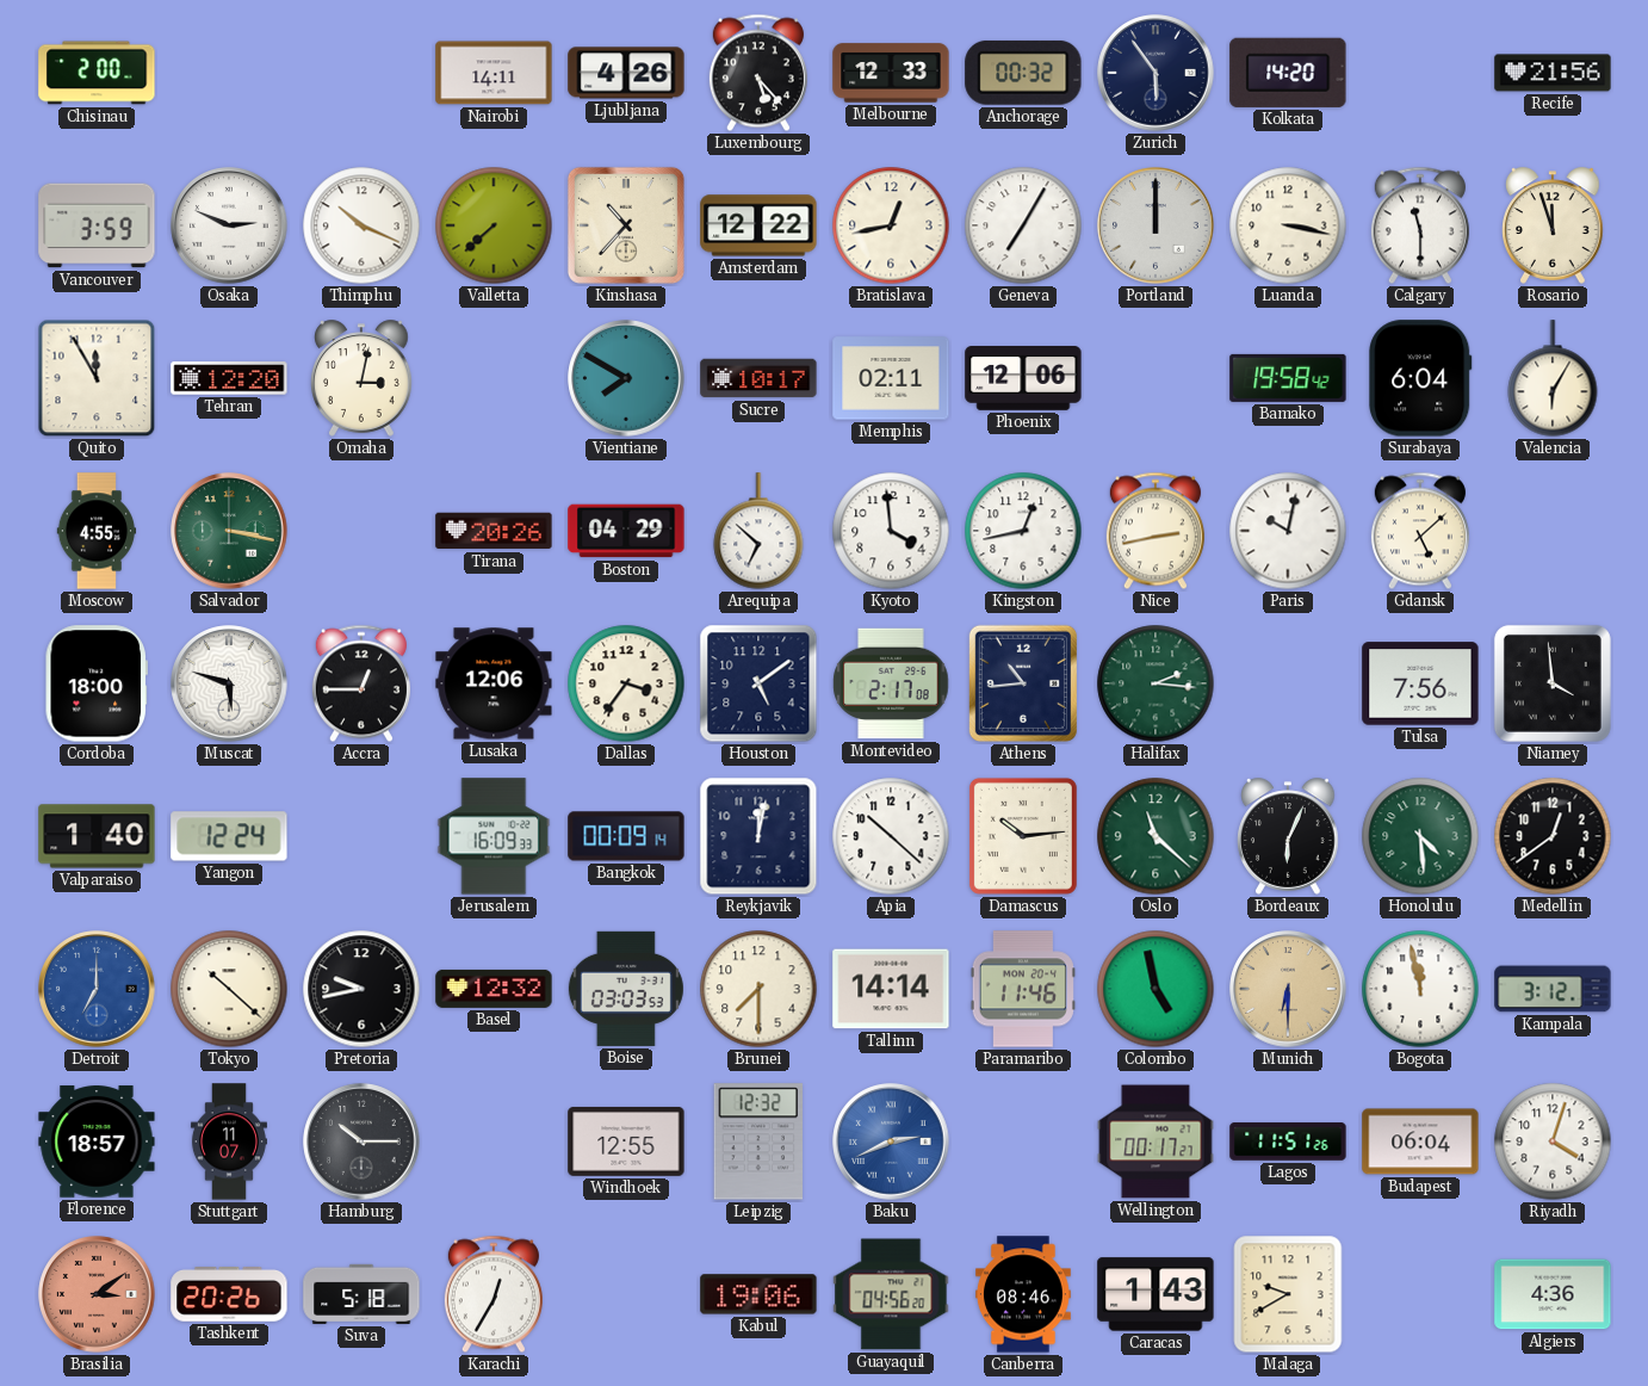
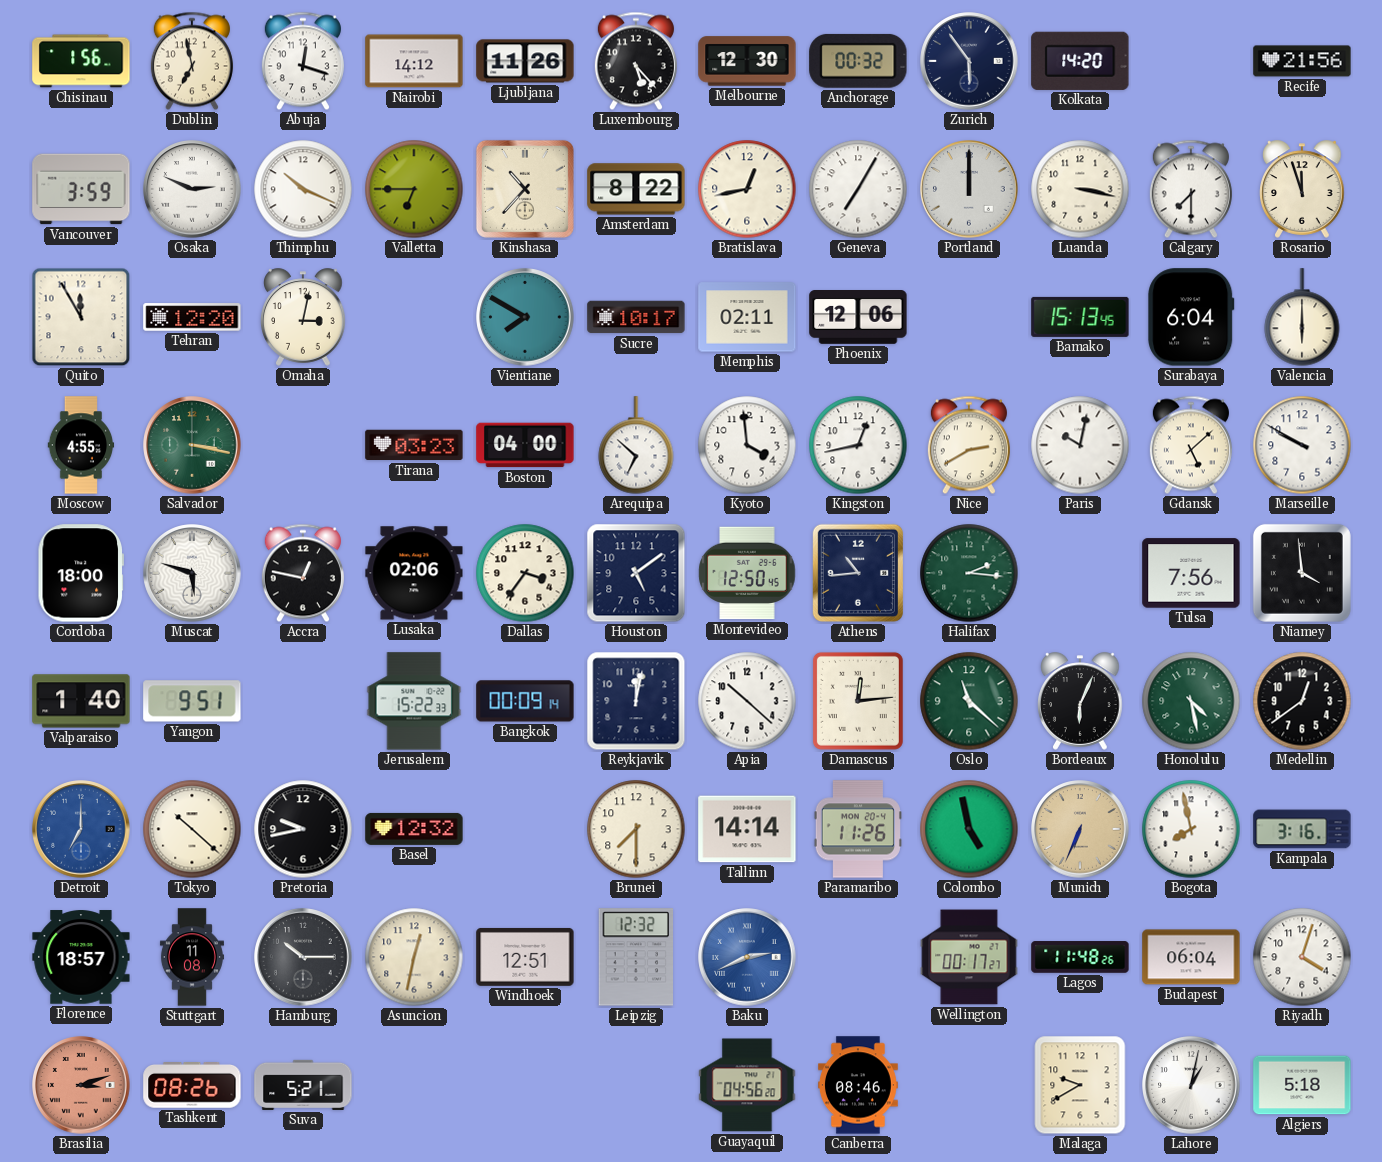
Chisinau: 2:00 -> 1:56 (81, 61)
Dublin: none -> 6:58 (192, 61)
Abuja: none -> 12:18 (303, 61)
Nairobi: 14:11 -> 14:12 (414, 61)
Ljubljana: 4:26 -> 11:26 (525, 61)
Melbourne: 12:33 -> 12:30 (747, 61)
Valletta: 7:38 -> 6:45 (414, 189)
Amsterdam: 12:22 -> 8:22 (636, 189)
Calgary: 11:30 -> 7:30 (1191, 189)
Bamako: 19:58 -> 15:13 (1080, 317)
Valencia: 6:05 -> 6:00 (1302, 317)
Tirana: 20:26 -> 03:23 (414, 445)
Boston: 04:29 -> 04:00 (525, 445)
Nice: 2:43 -> 2:40 (969, 445)
Marseille: none -> 9:50 (1302, 445)
Accra: 12:45 -> 12:47 (303, 573)
Lusaka: 12:06 -> 02:06 (414, 573)
Montevideo: 2:17 -> 12:50 (747, 573)
Yangon: 12:24 -> 9:51 (192, 701)
Jerusalem: 16:09 -> 15:22 (414, 701)
Damascus: 10:14 -> 12:14 (858, 701)
Honolulu: 4:29 -> 4:28 (1191, 701)
Boise: 03:03 -> none (626, 989)
Paramaribo: 11:46 -> 11:26 (858, 829)
Munich: 6:30 -> 6:34 (1080, 829)
Bogota: 11:58 -> 7:58 (1191, 829)
Kampala: 3:12 -> 3:16 (1302, 829)
Stuttgart: 11:07 -> 11:08 (192, 957)
Asuncion: none -> 12:32 (414, 957)
Windhoek: 12:55 -> 12:51 (525, 957)
Lagos: 11:51 -> 11:48 (1080, 957)
Brasilia: 3:09 -> 3:12 (81, 1085)
Tashkent: 20:26 -> 08:26 (192, 1086)
Suva: 5:18 -> 5:21 (303, 1085)
Karachi: 12:35 -> none (494, 1294)
Kabul: 19:06 -> none (758, 1294)
Caracas: 1:43 -> none (1156, 1294)
Lahore: none -> 1:02 (1191, 1085)
Algiers: 4:36 -> 5:18 (1302, 1085)
